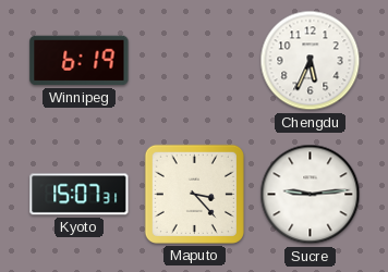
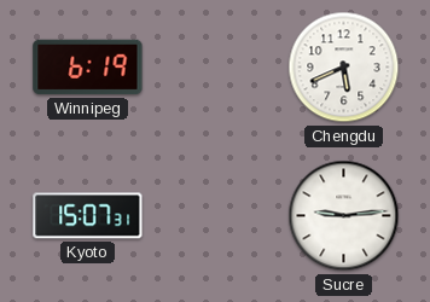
Chengdu: 5:34 -> 5:41 (344, 68)
Maputo: 3:23 -> none (194, 194)
